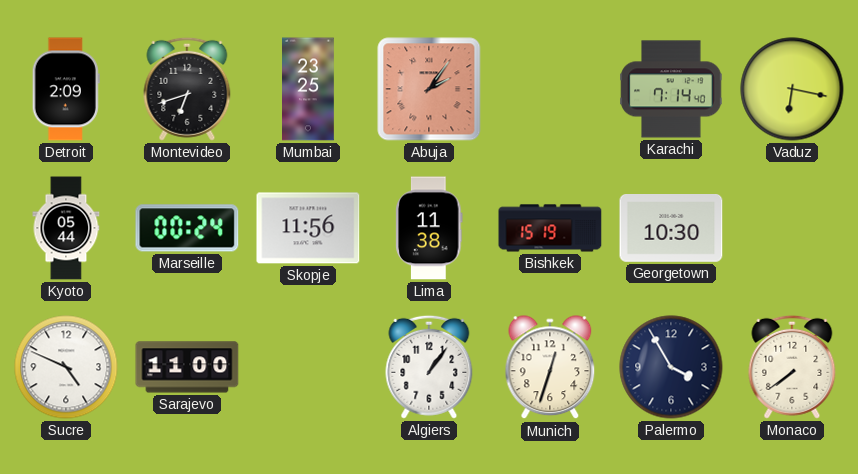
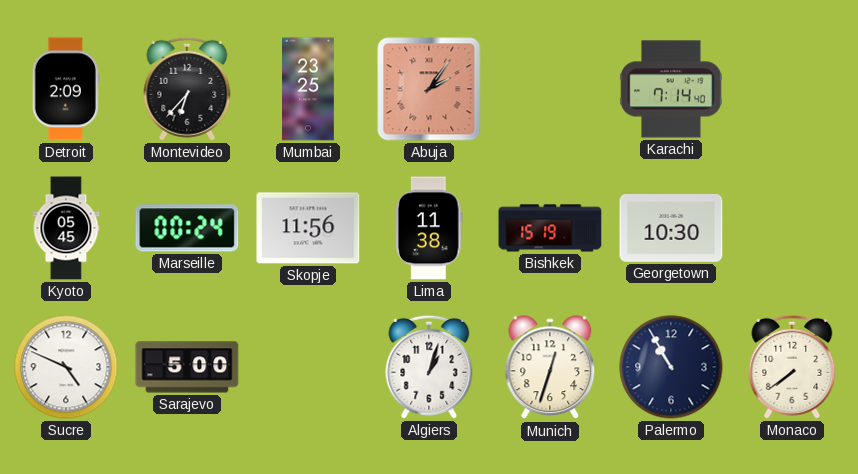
Montevideo: 6:42 -> 6:37 (187, 89)
Vaduz: 6:17 -> none (792, 89)
Kyoto: 05:44 -> 05:45 (66, 228)
Sarajevo: 11:00 -> 5:00 (187, 367)
Algiers: 1:06 -> 1:03 (429, 367)
Palermo: 3:55 -> 10:55 (671, 367)
